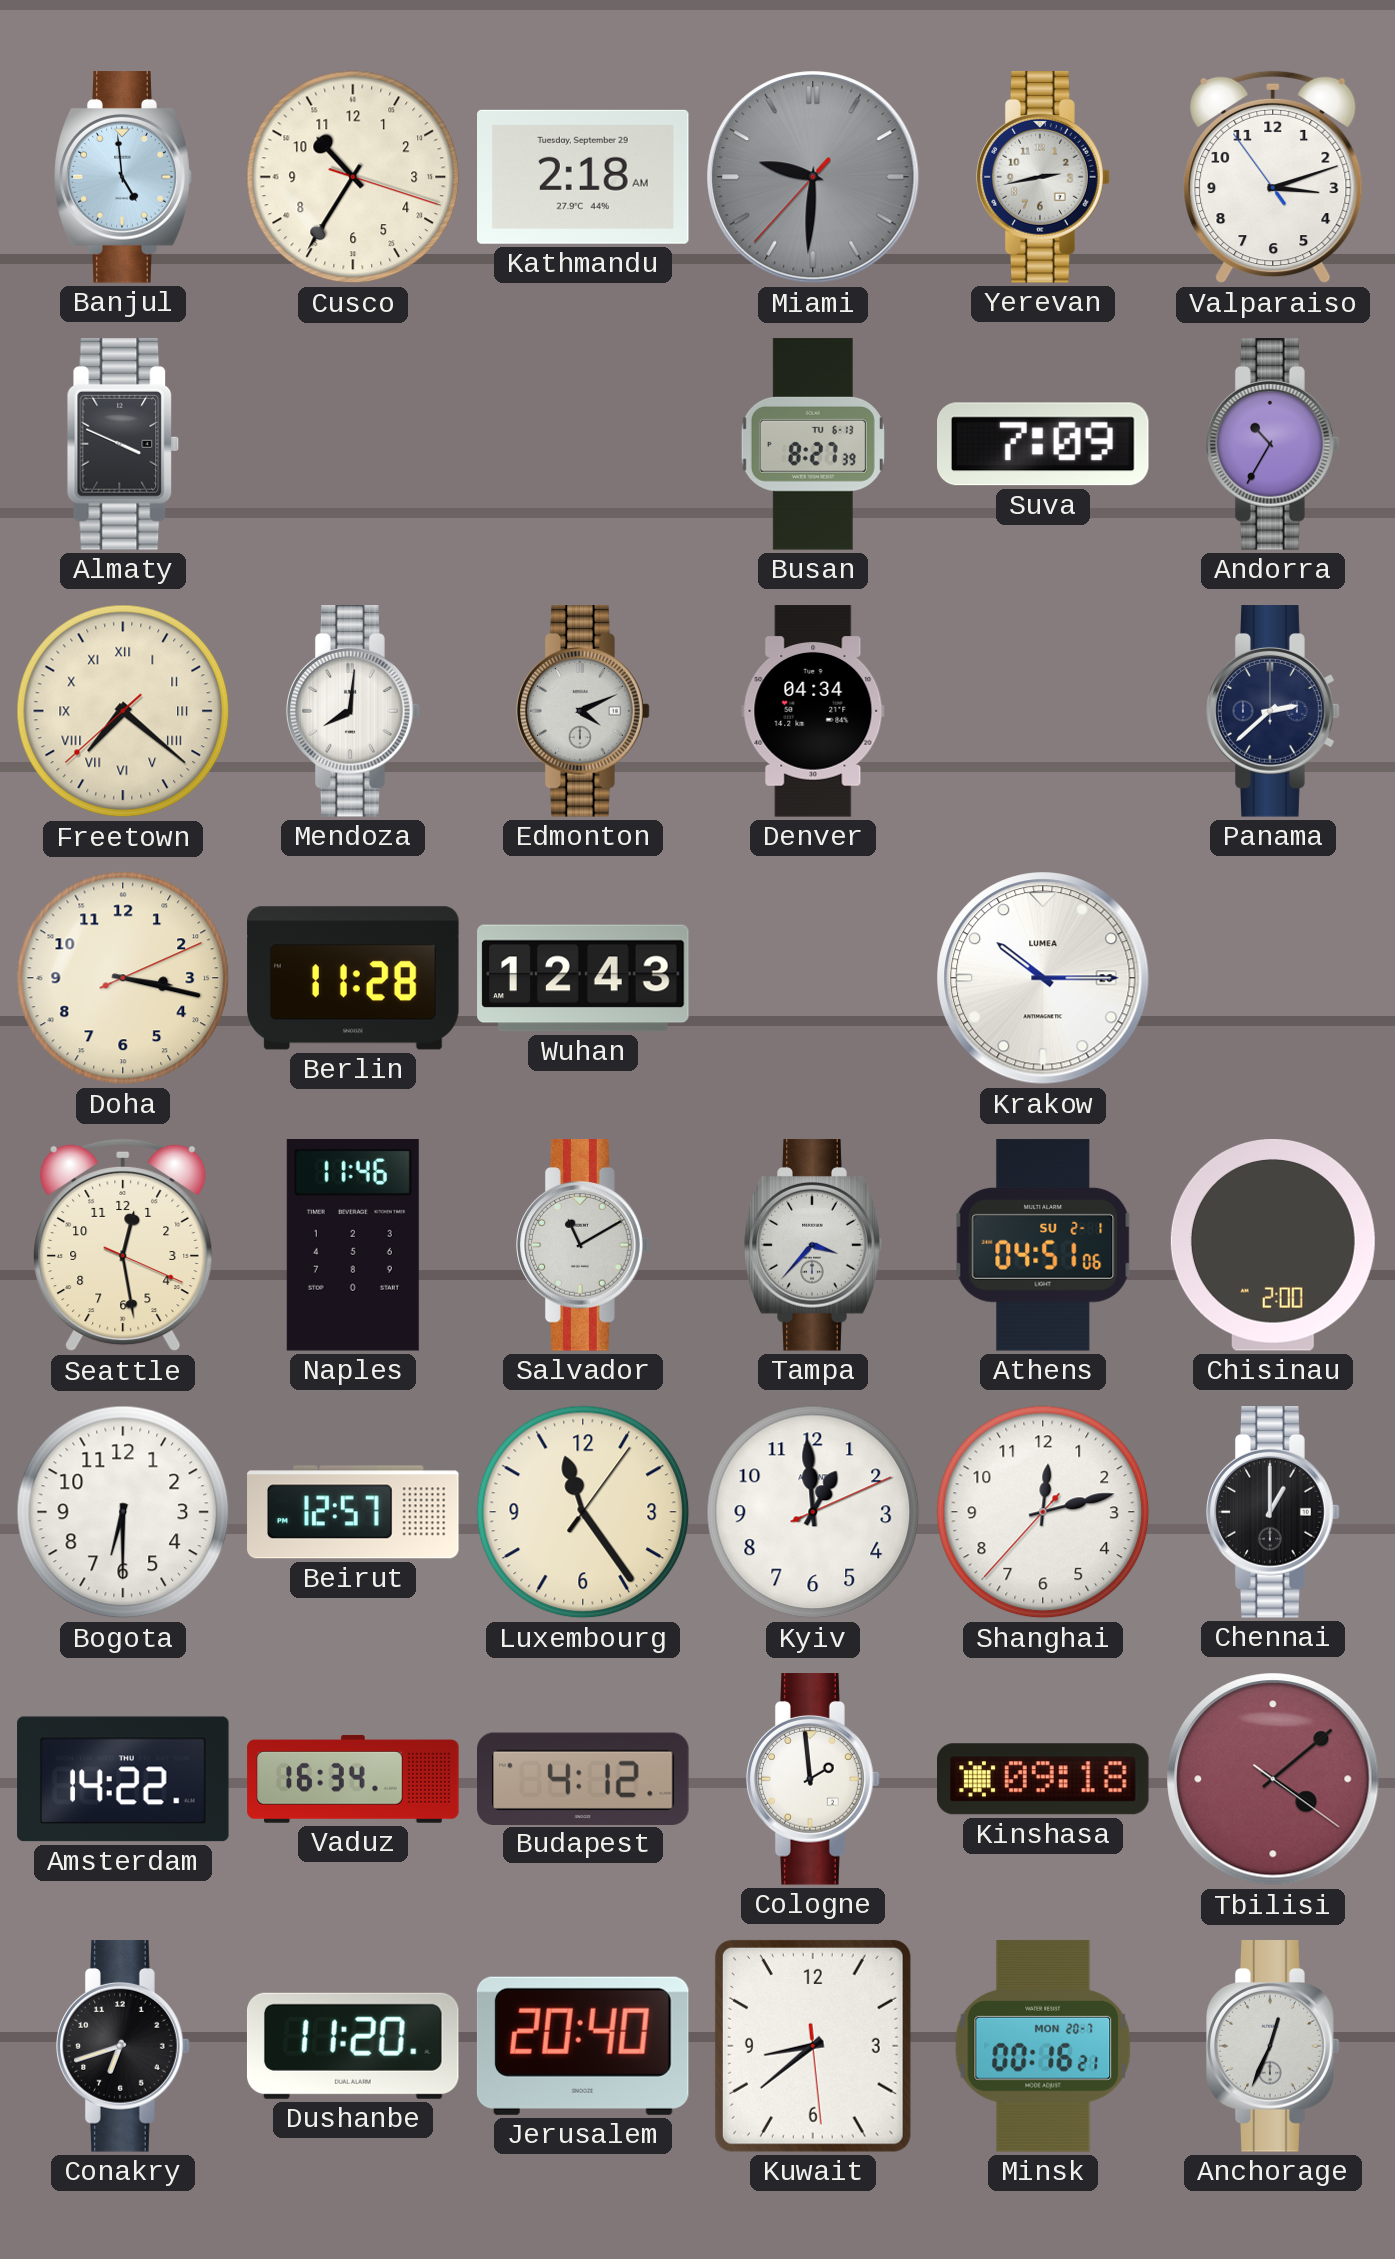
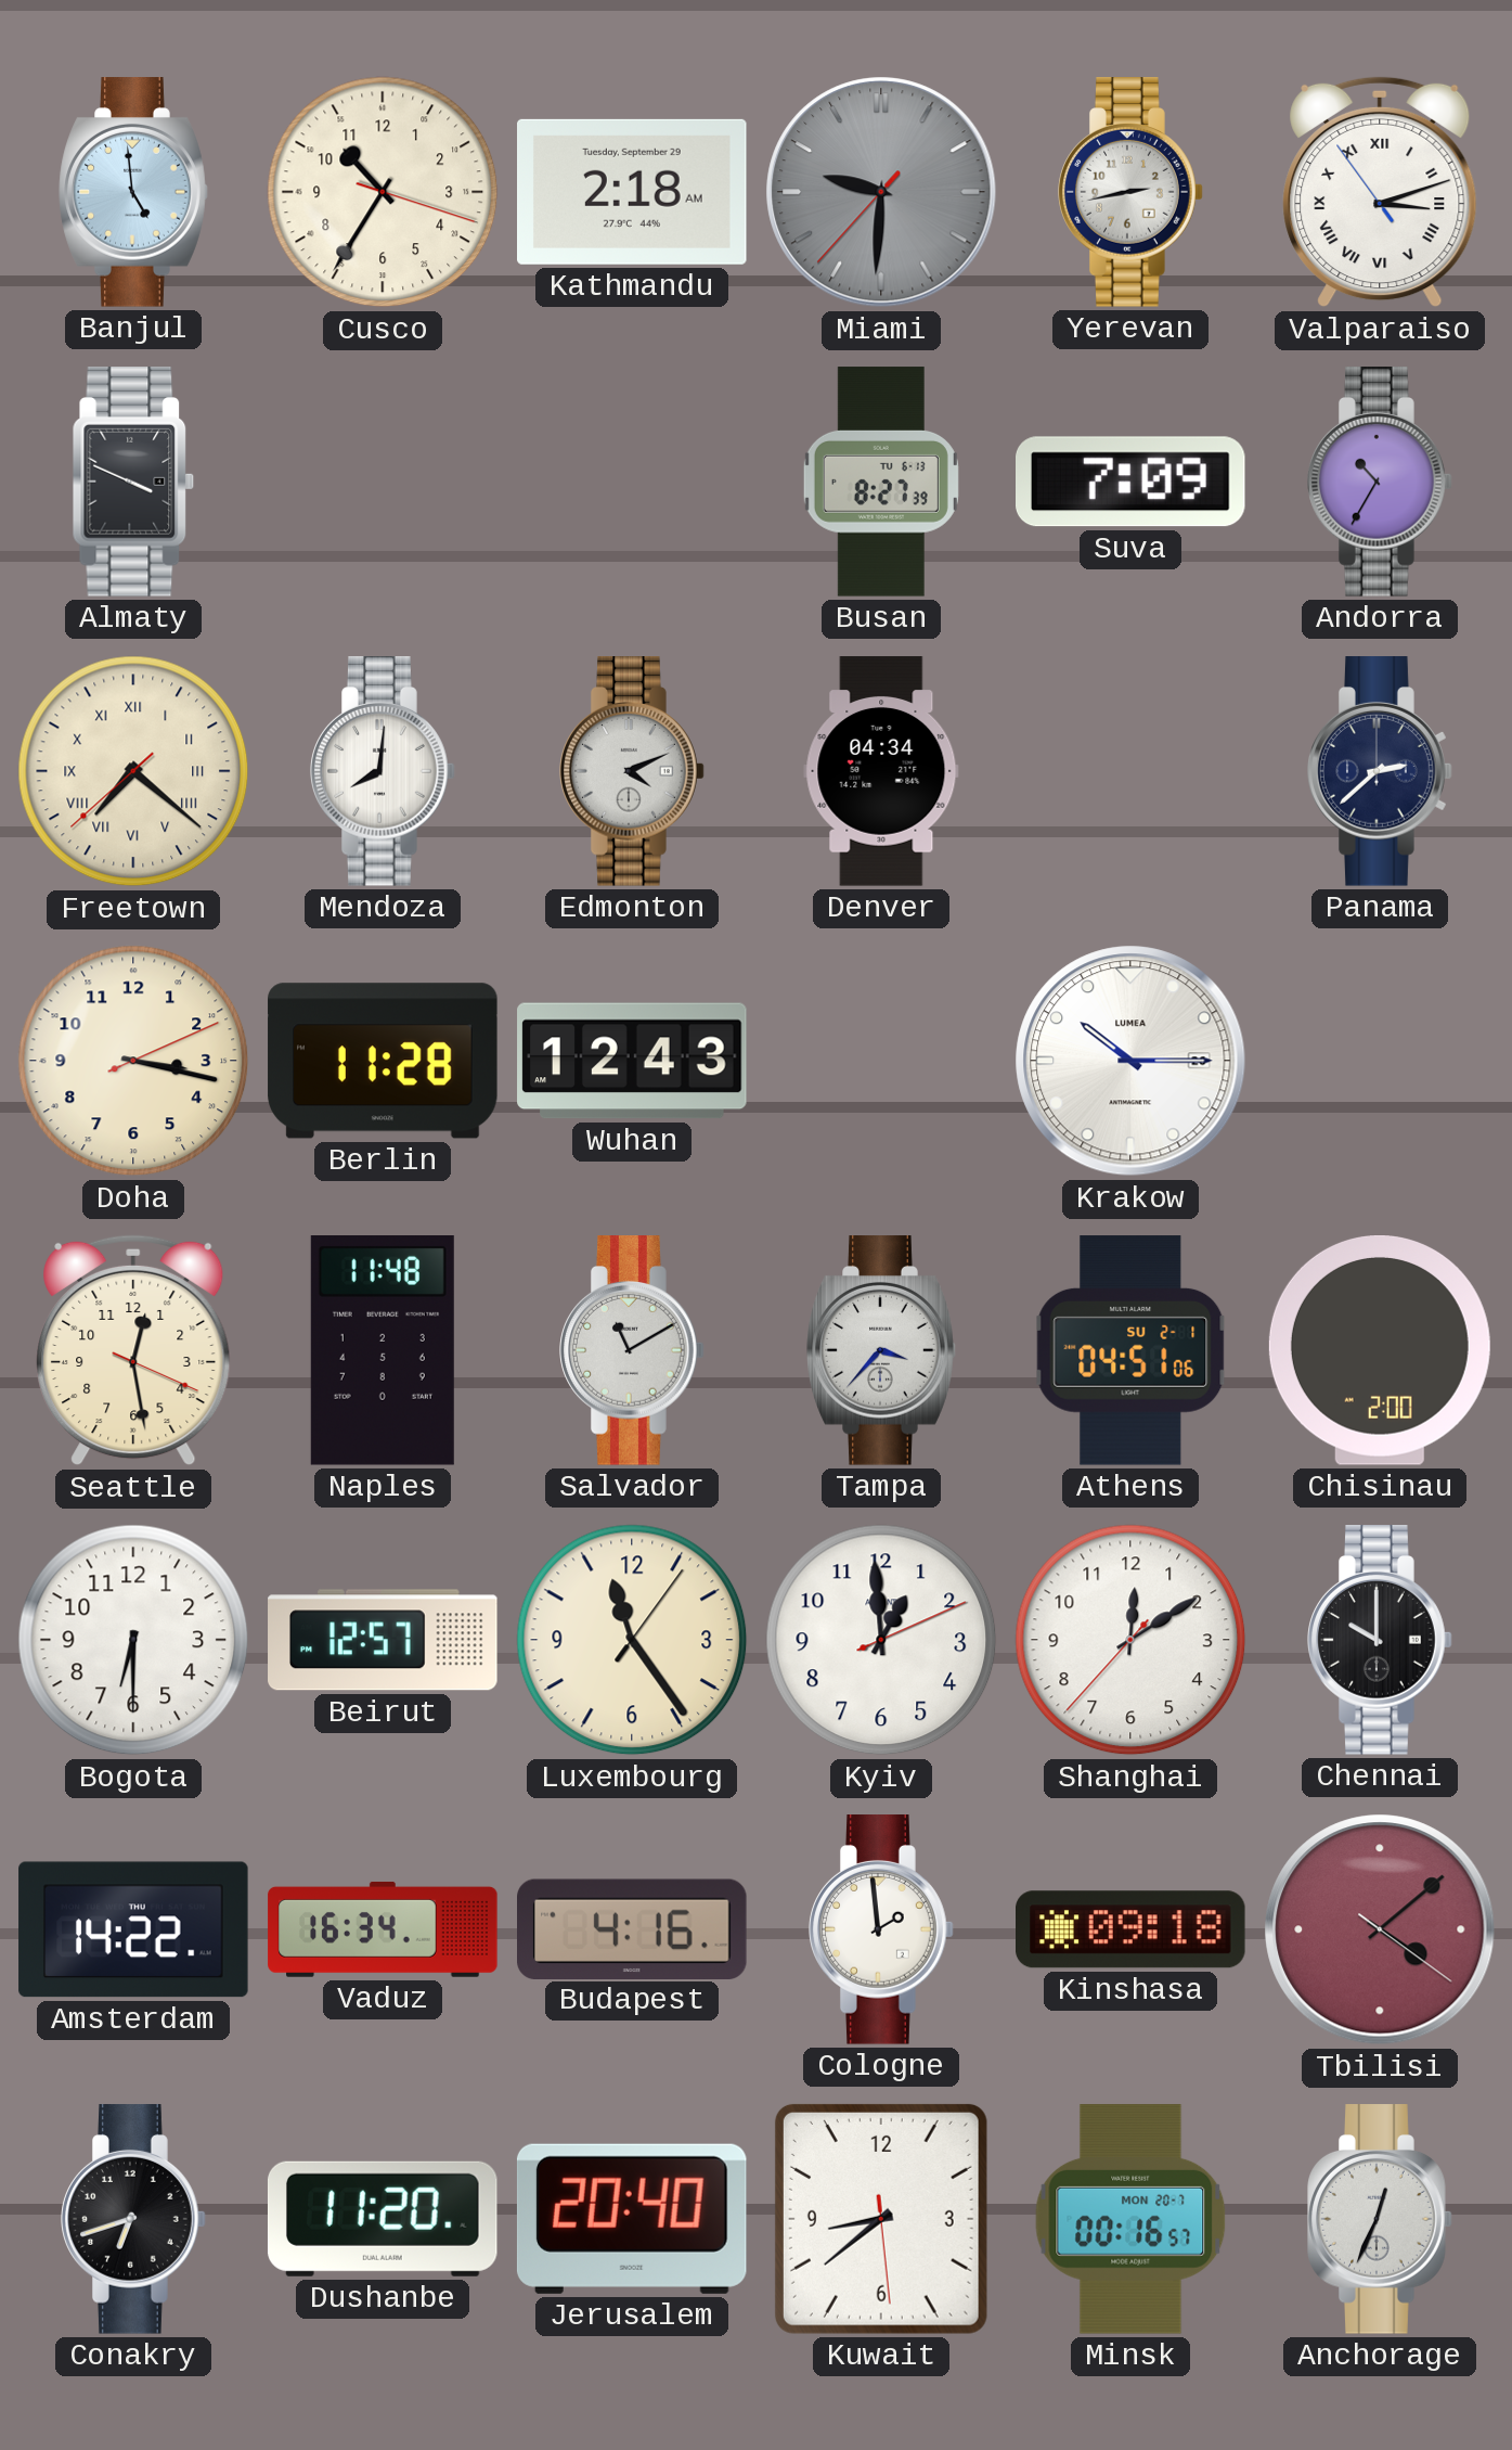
Valparaiso numerals: Arabic -> Roman (1380, 192)
Naples: 11:46 -> 11:48 (383, 1351)
Shanghai: 12:12 -> 12:09 (1130, 1640)
Chennai: 1:00 -> 10:00 (1380, 1640)
Budapest: 4:12 -> 4:16 (633, 1928)
Minsk: 00:16:21 -> 00:16:57 (1130, 2219)
